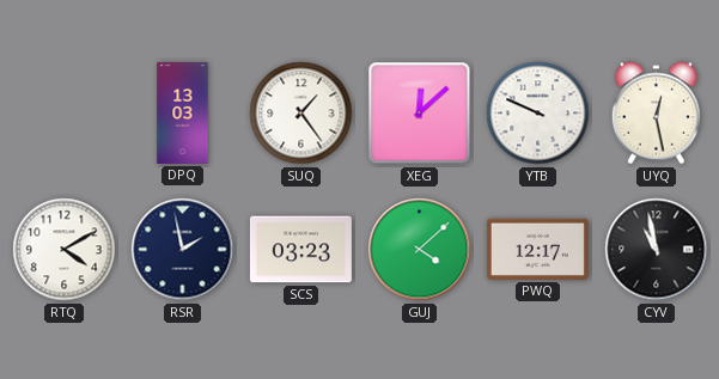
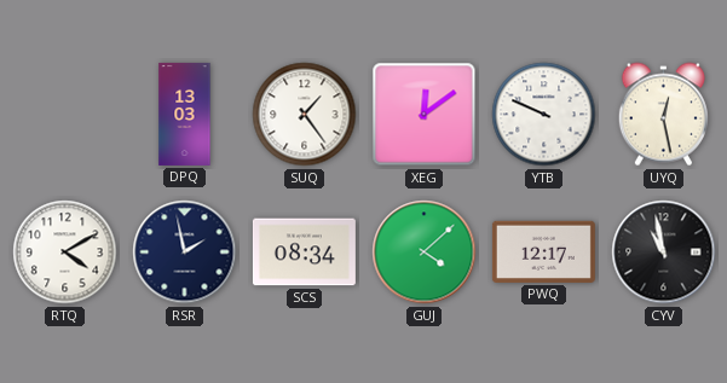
XEG: 12:08 -> 12:09 (425, 115)
SCS: 03:23 -> 08:34 (304, 253)
